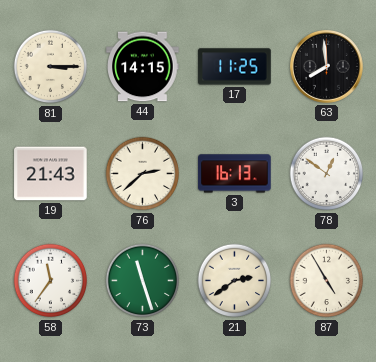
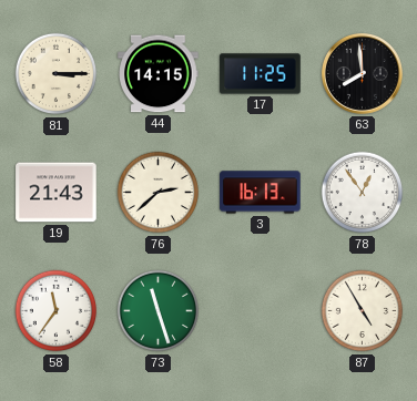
78: 12:51 -> 12:54 (363, 193)
21: 2:39 -> none (235, 281)
